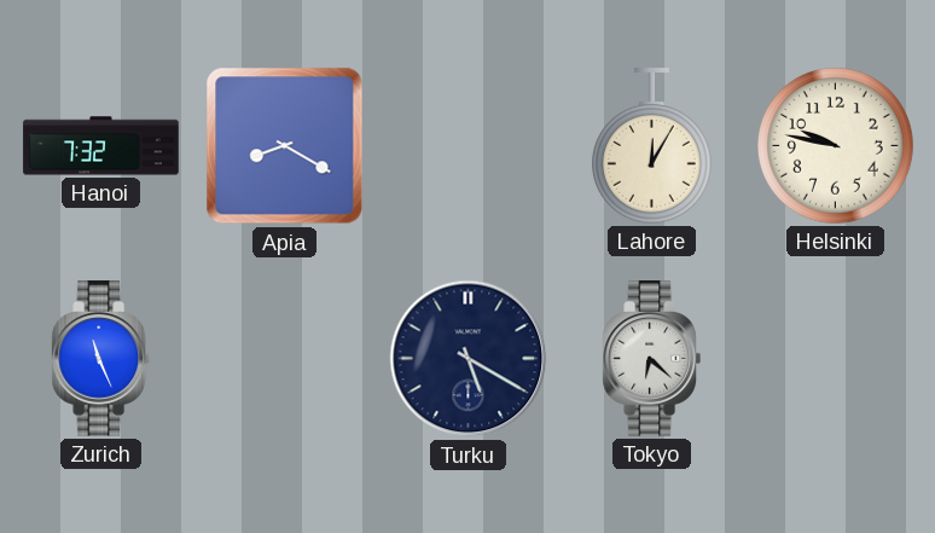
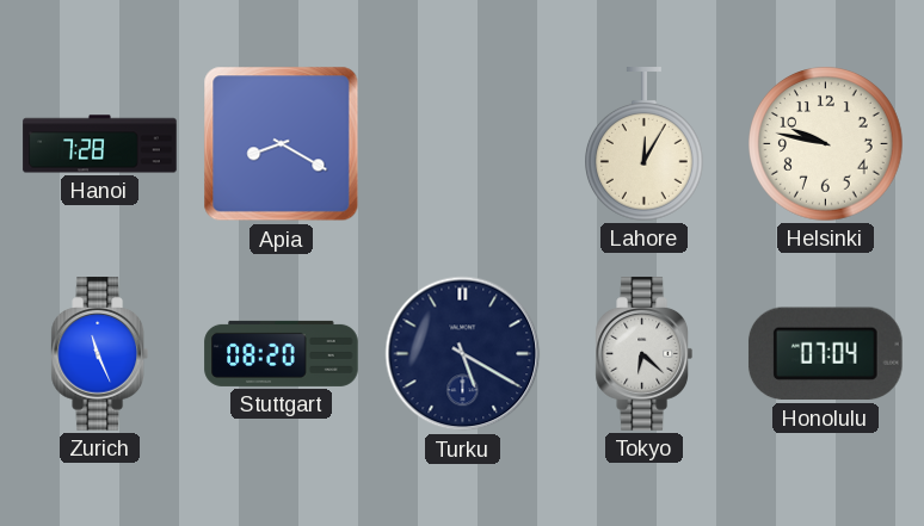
Hanoi: 7:32 -> 7:28 (100, 144)
Stuttgart: none -> 08:20 (282, 353)
Honolulu: none -> 07:04 (825, 354)
